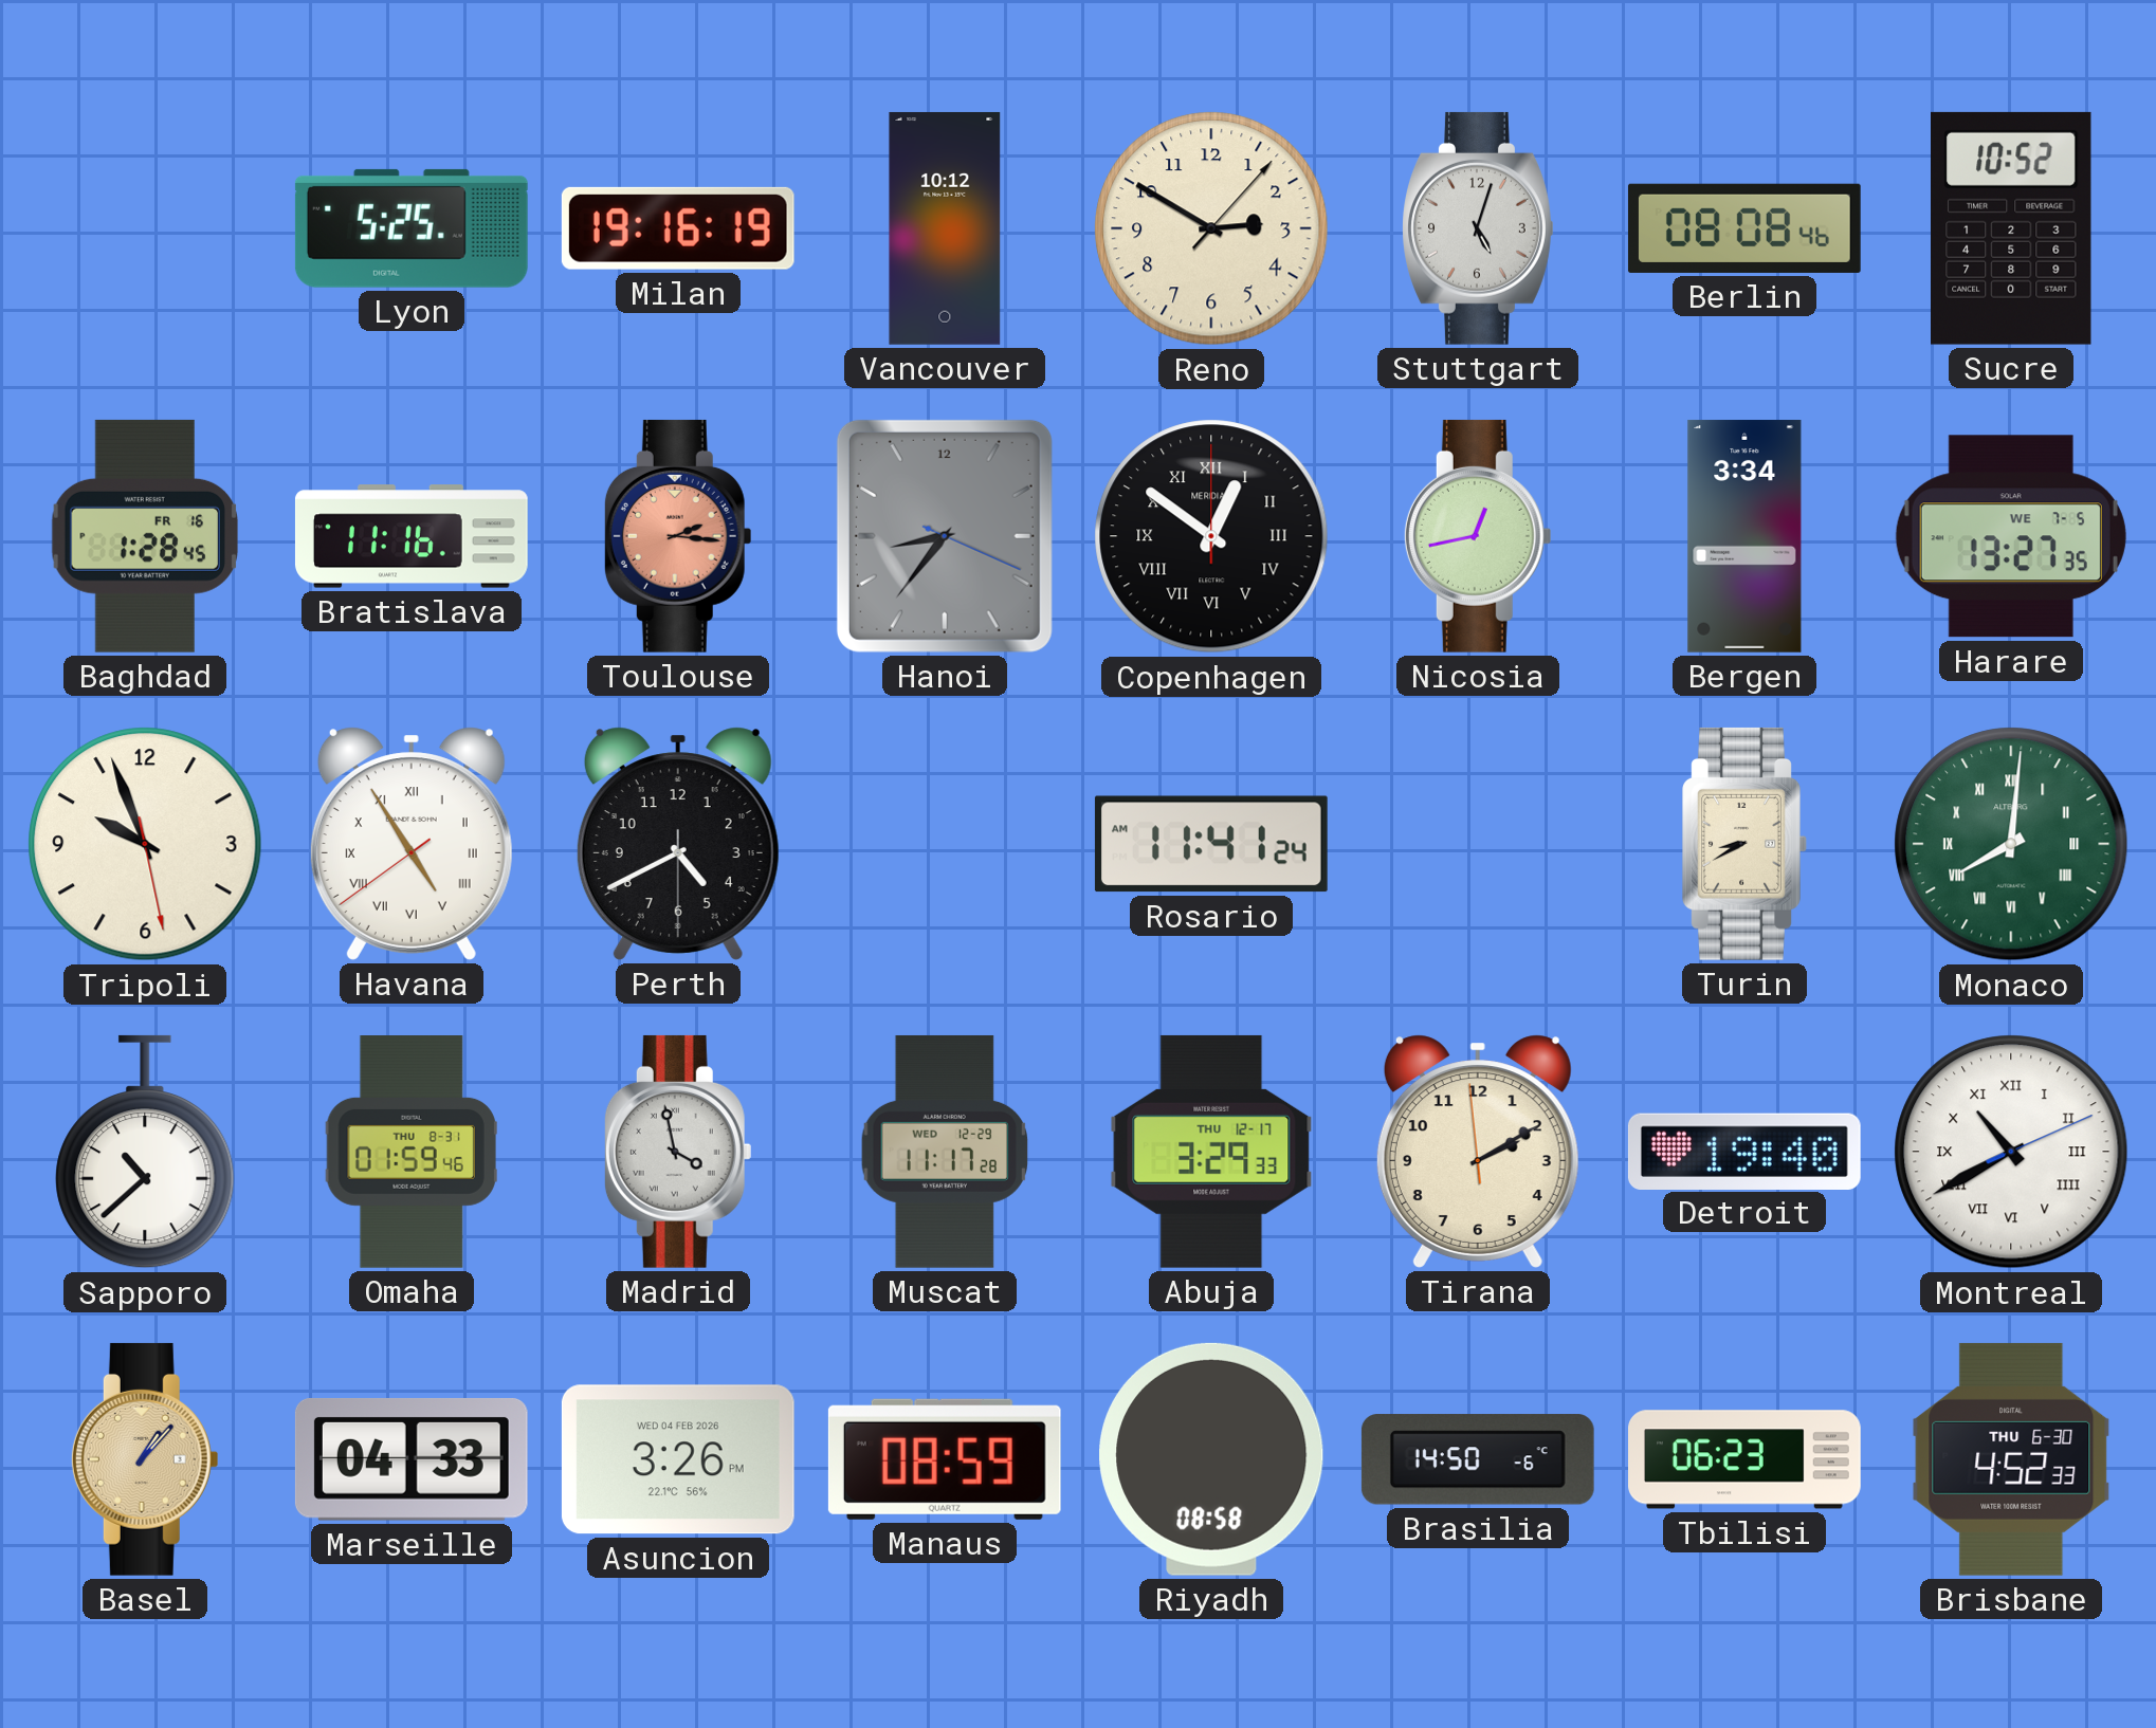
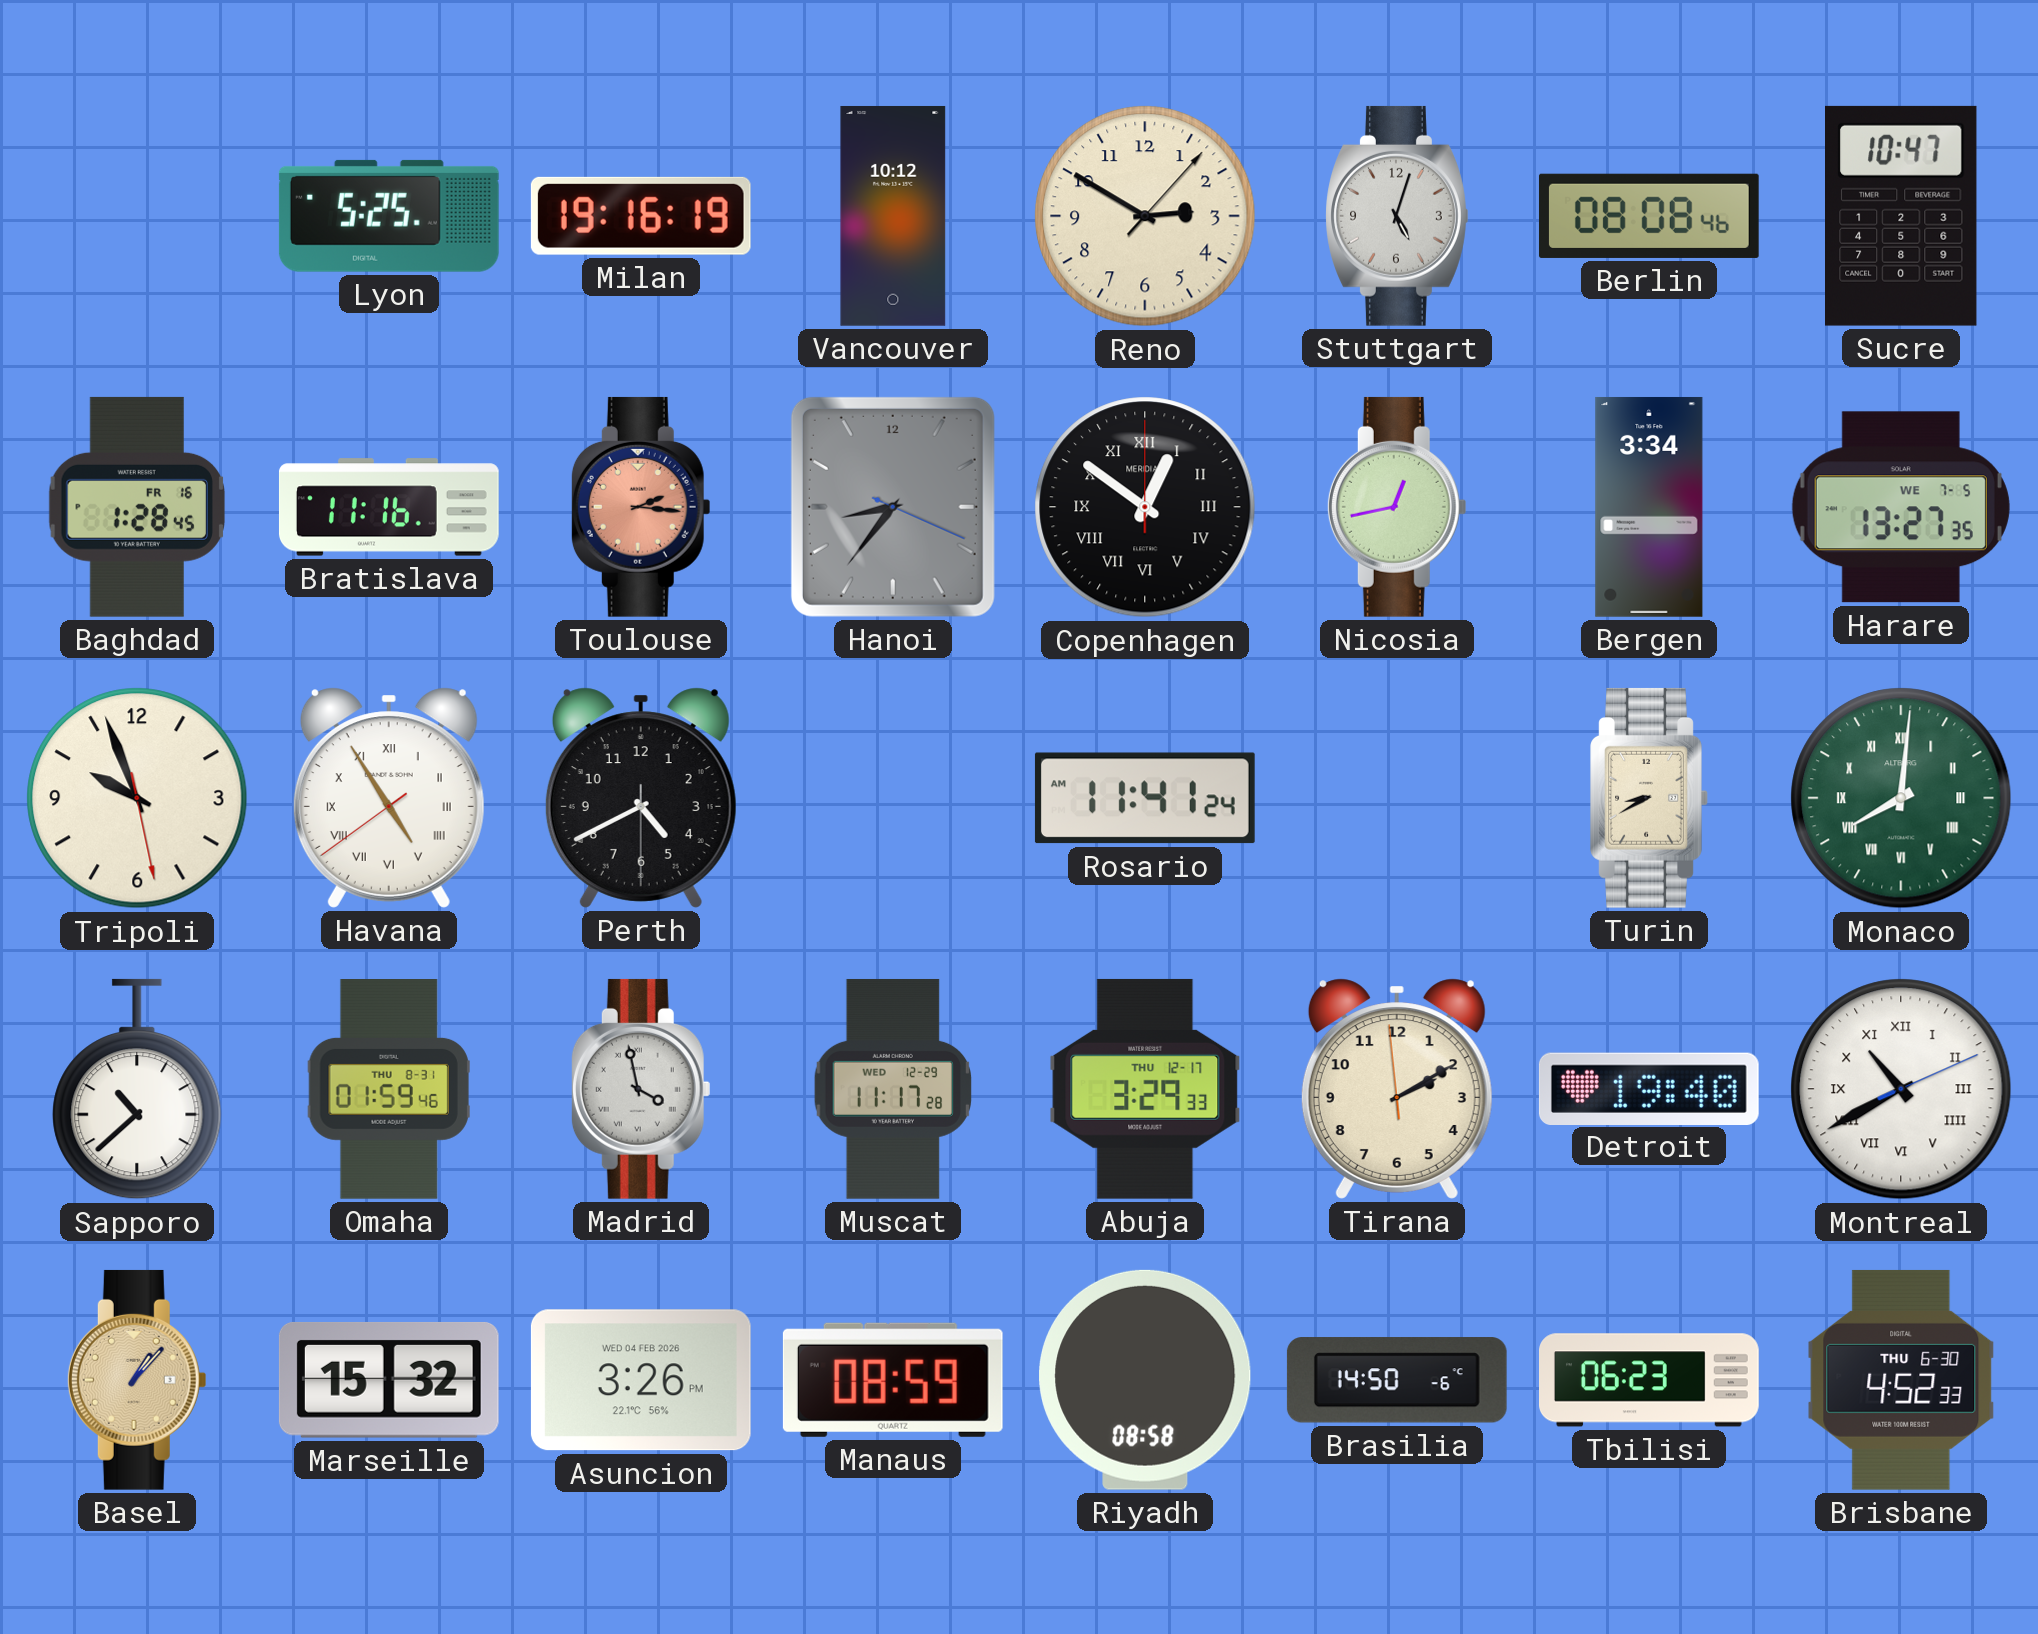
Sucre: 10:52 -> 10:47 (1902, 216)
Marseille: 04:33 -> 15:32 (389, 1380)
